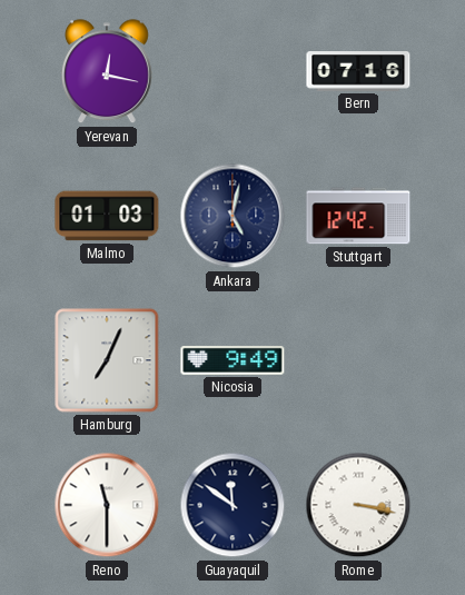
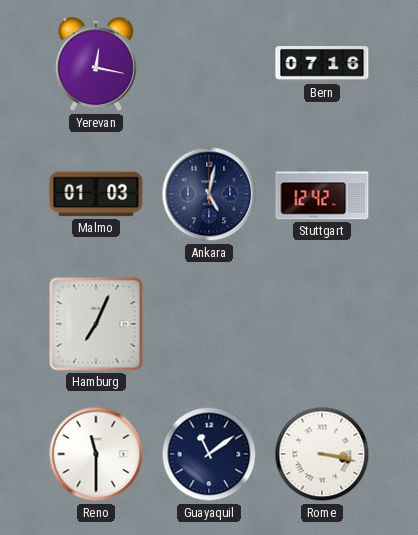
Nicosia: 9:49 -> none (233, 360)
Guayaquil: 11:51 -> 11:09 (209, 454)
